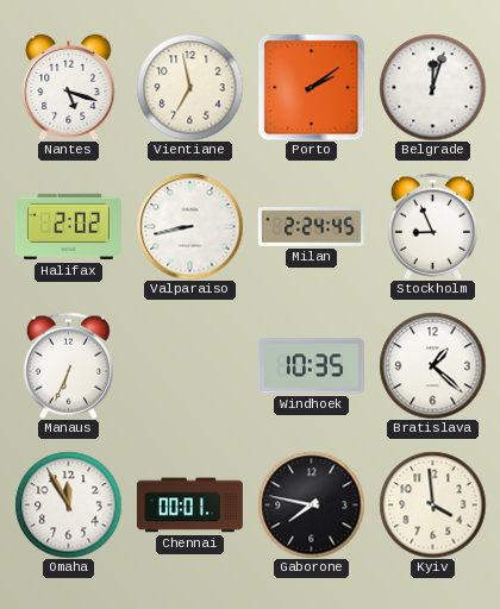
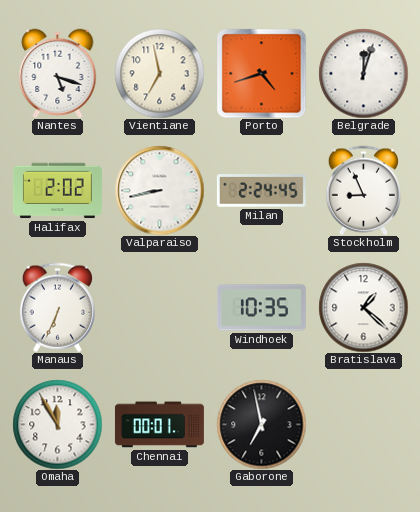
Porto: 2:09 -> 4:42 (261, 73)
Gaborone: 7:47 -> 6:58 (261, 424)
Kyiv: 3:59 -> none (432, 504)
